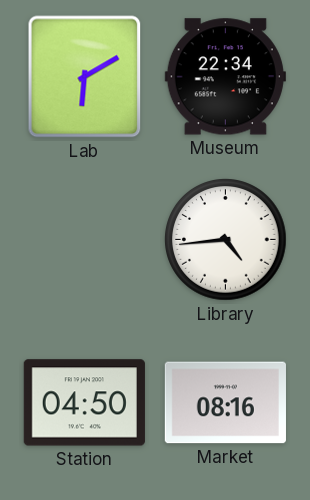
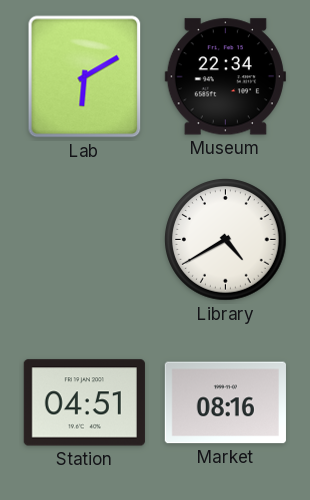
Library: 4:44 -> 4:40 (226, 240)
Station: 04:50 -> 04:51 (84, 403)
